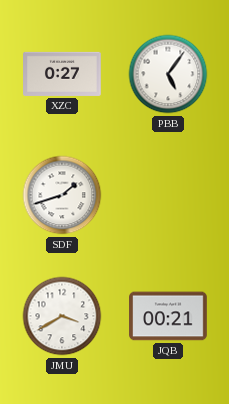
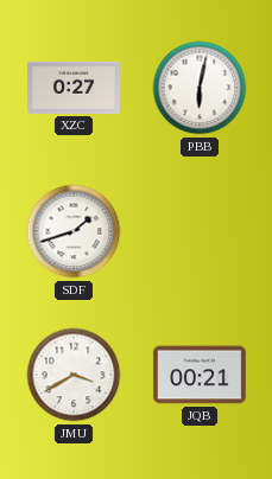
PBB: 5:06 -> 6:02 (200, 88)
